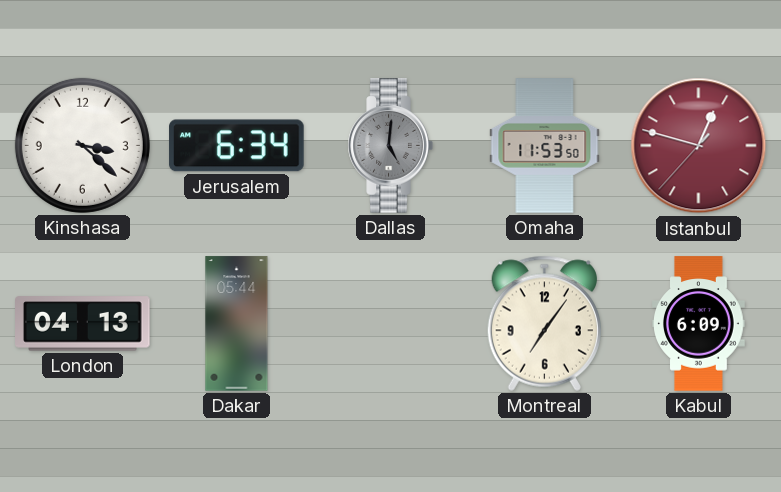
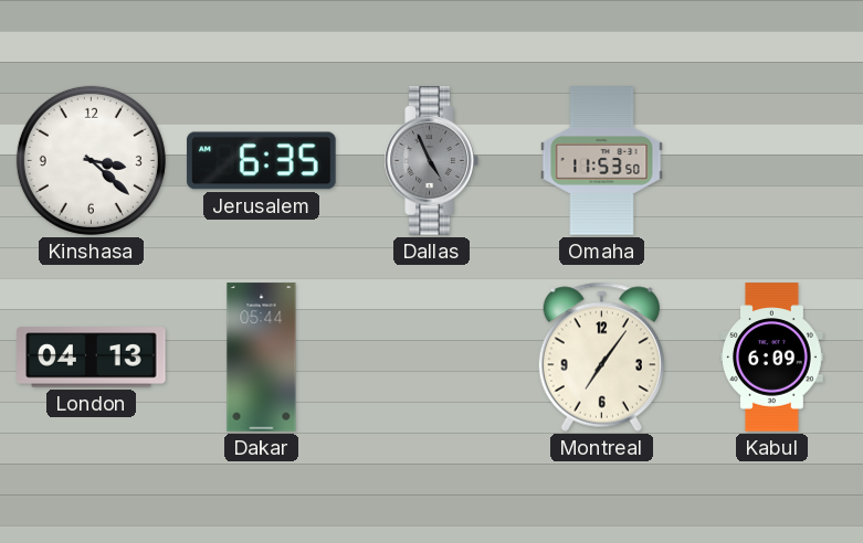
Jerusalem: 6:34 -> 6:35 (262, 161)
Dallas: 5:01 -> 4:56 (431, 161)
Istanbul: 12:47 -> none (699, 146)
